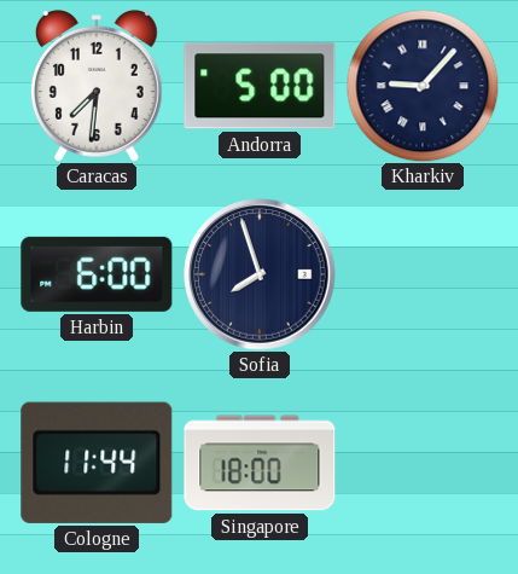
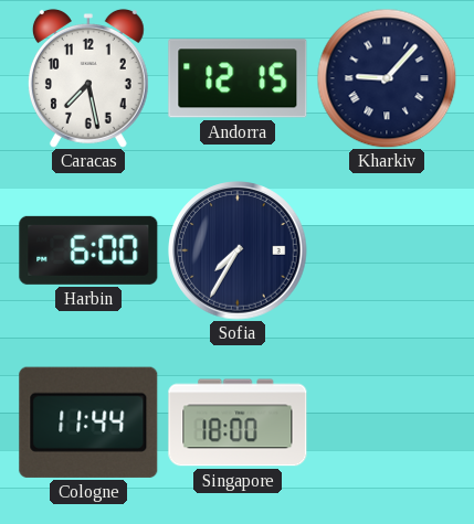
Caracas: 7:31 -> 7:28 (88, 78)
Andorra: 5:00 -> 12:15 (238, 78)
Sofia: 7:57 -> 7:35 (238, 250)
